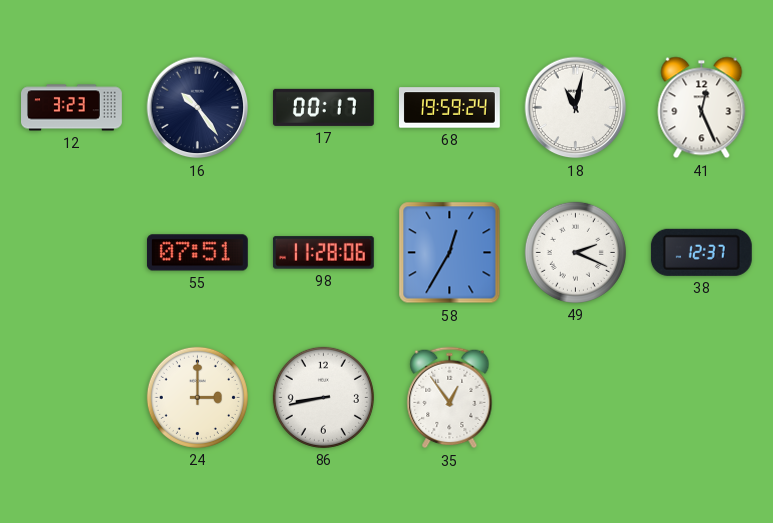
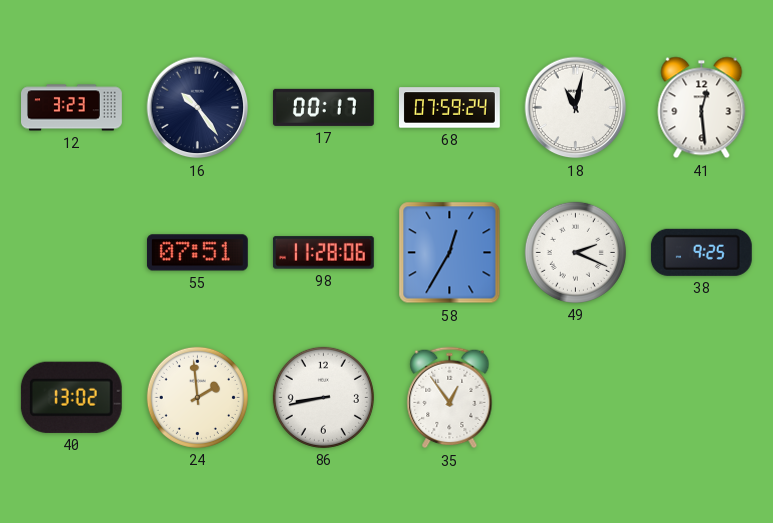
68: 19:59 -> 07:59 (450, 108)
41: 12:26 -> 12:29 (702, 108)
38: 12:37 -> 9:25 (701, 252)
40: none -> 13:02 (71, 397)
24: 3:00 -> 1:59 (197, 397)
